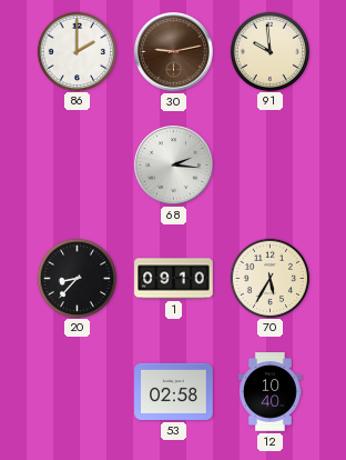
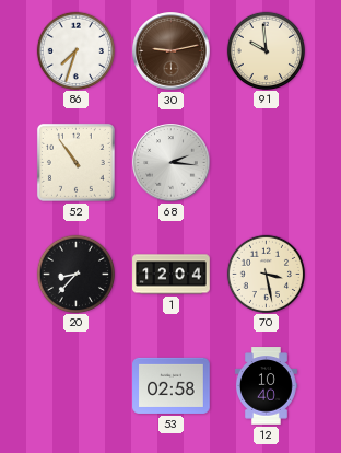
86: 2:00 -> 7:33 (75, 50)
52: none -> 10:54 (75, 162)
1: 09:10 -> 12:04 (172, 275)
70: 5:35 -> 3:28 (266, 274)
